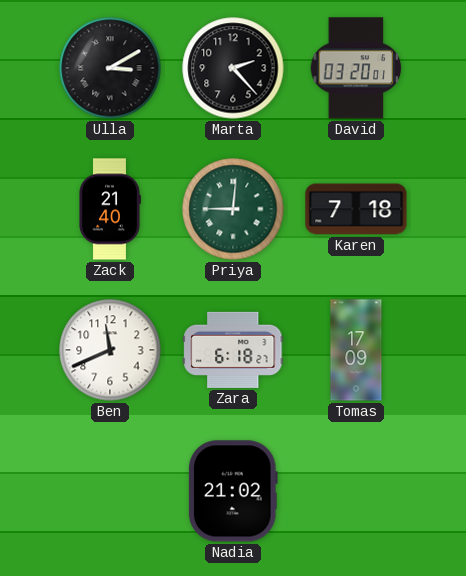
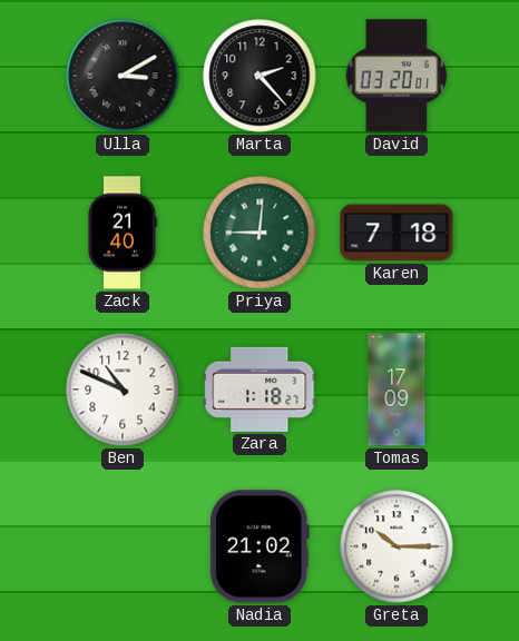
Ben: 11:41 -> 10:49 (123, 389)
Zara: 6:18 -> 1:18 (259, 389)
Greta: none -> 10:15 (396, 546)
